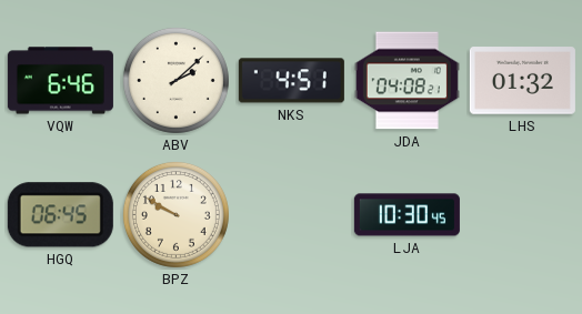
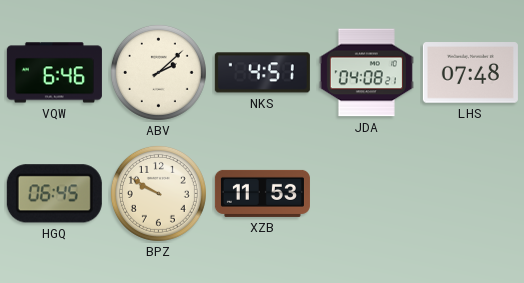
LHS: 01:32 -> 07:48 (470, 73)
XZB: none -> 11:53 (262, 193)
LJA: 10:30 -> none (407, 215)
